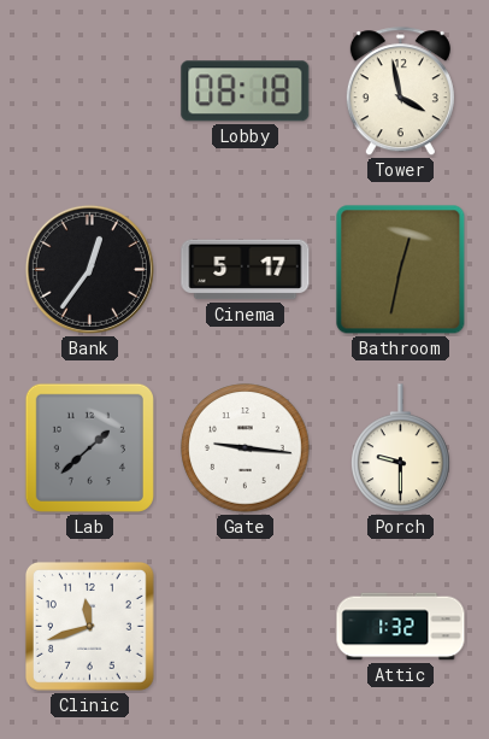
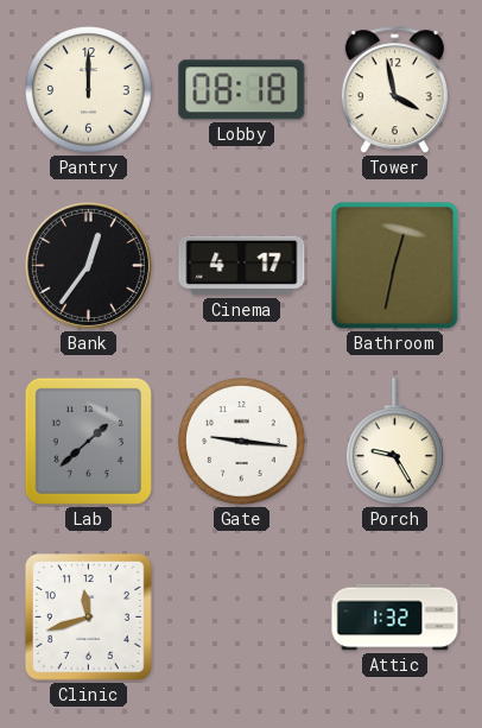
Pantry: none -> 12:00 (89, 90)
Cinema: 5:17 -> 4:17 (242, 266)
Porch: 9:30 -> 9:25 (395, 442)
